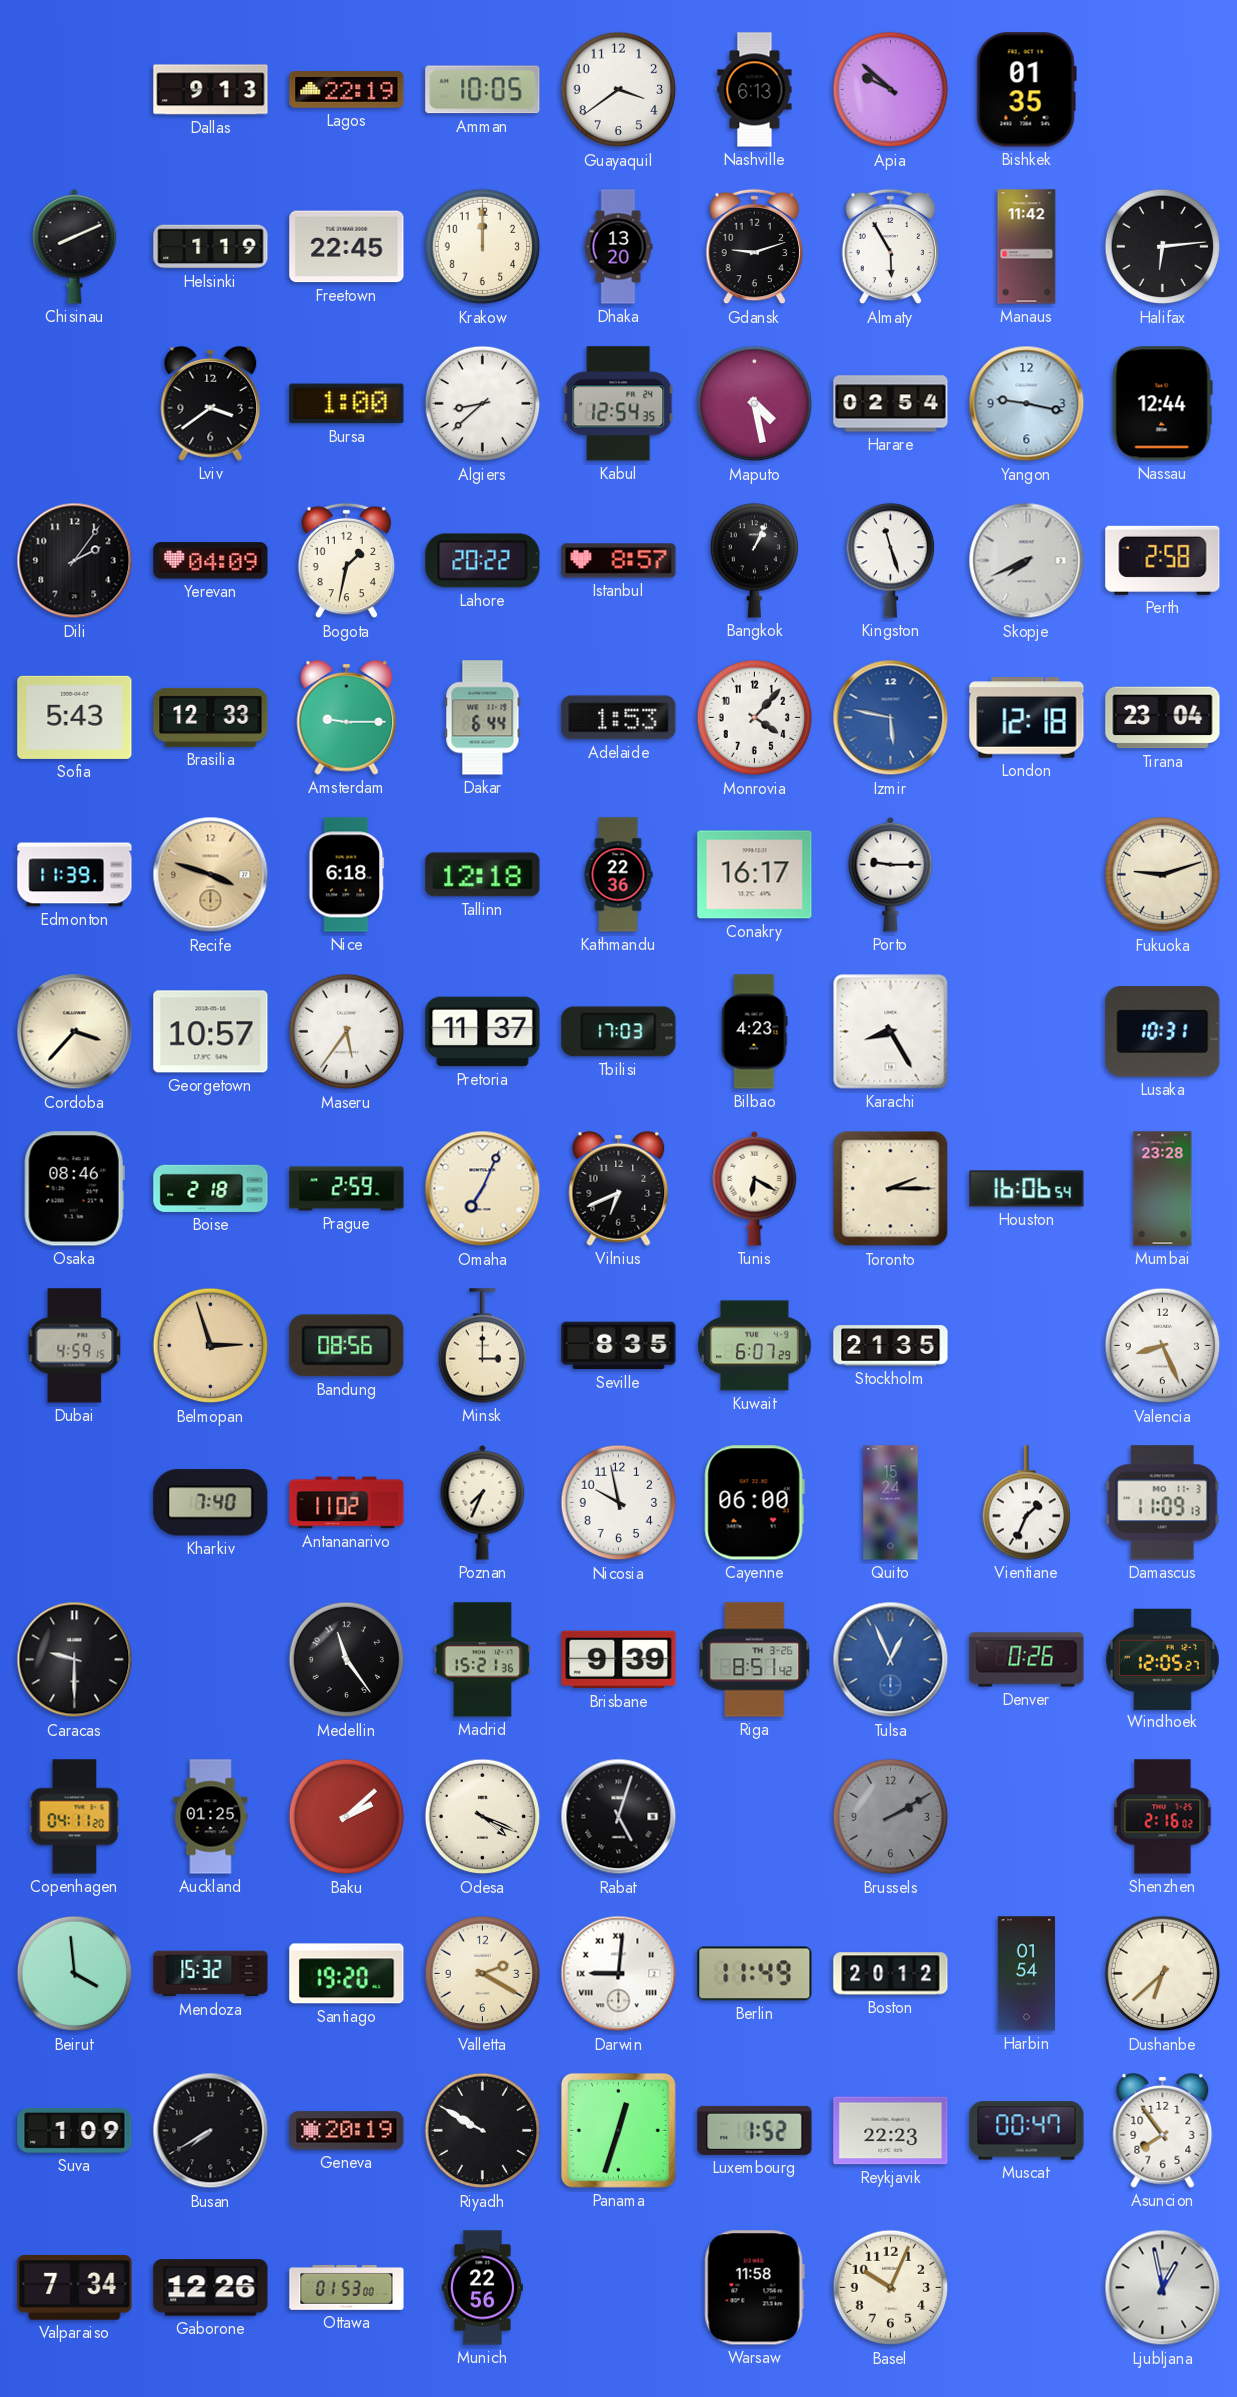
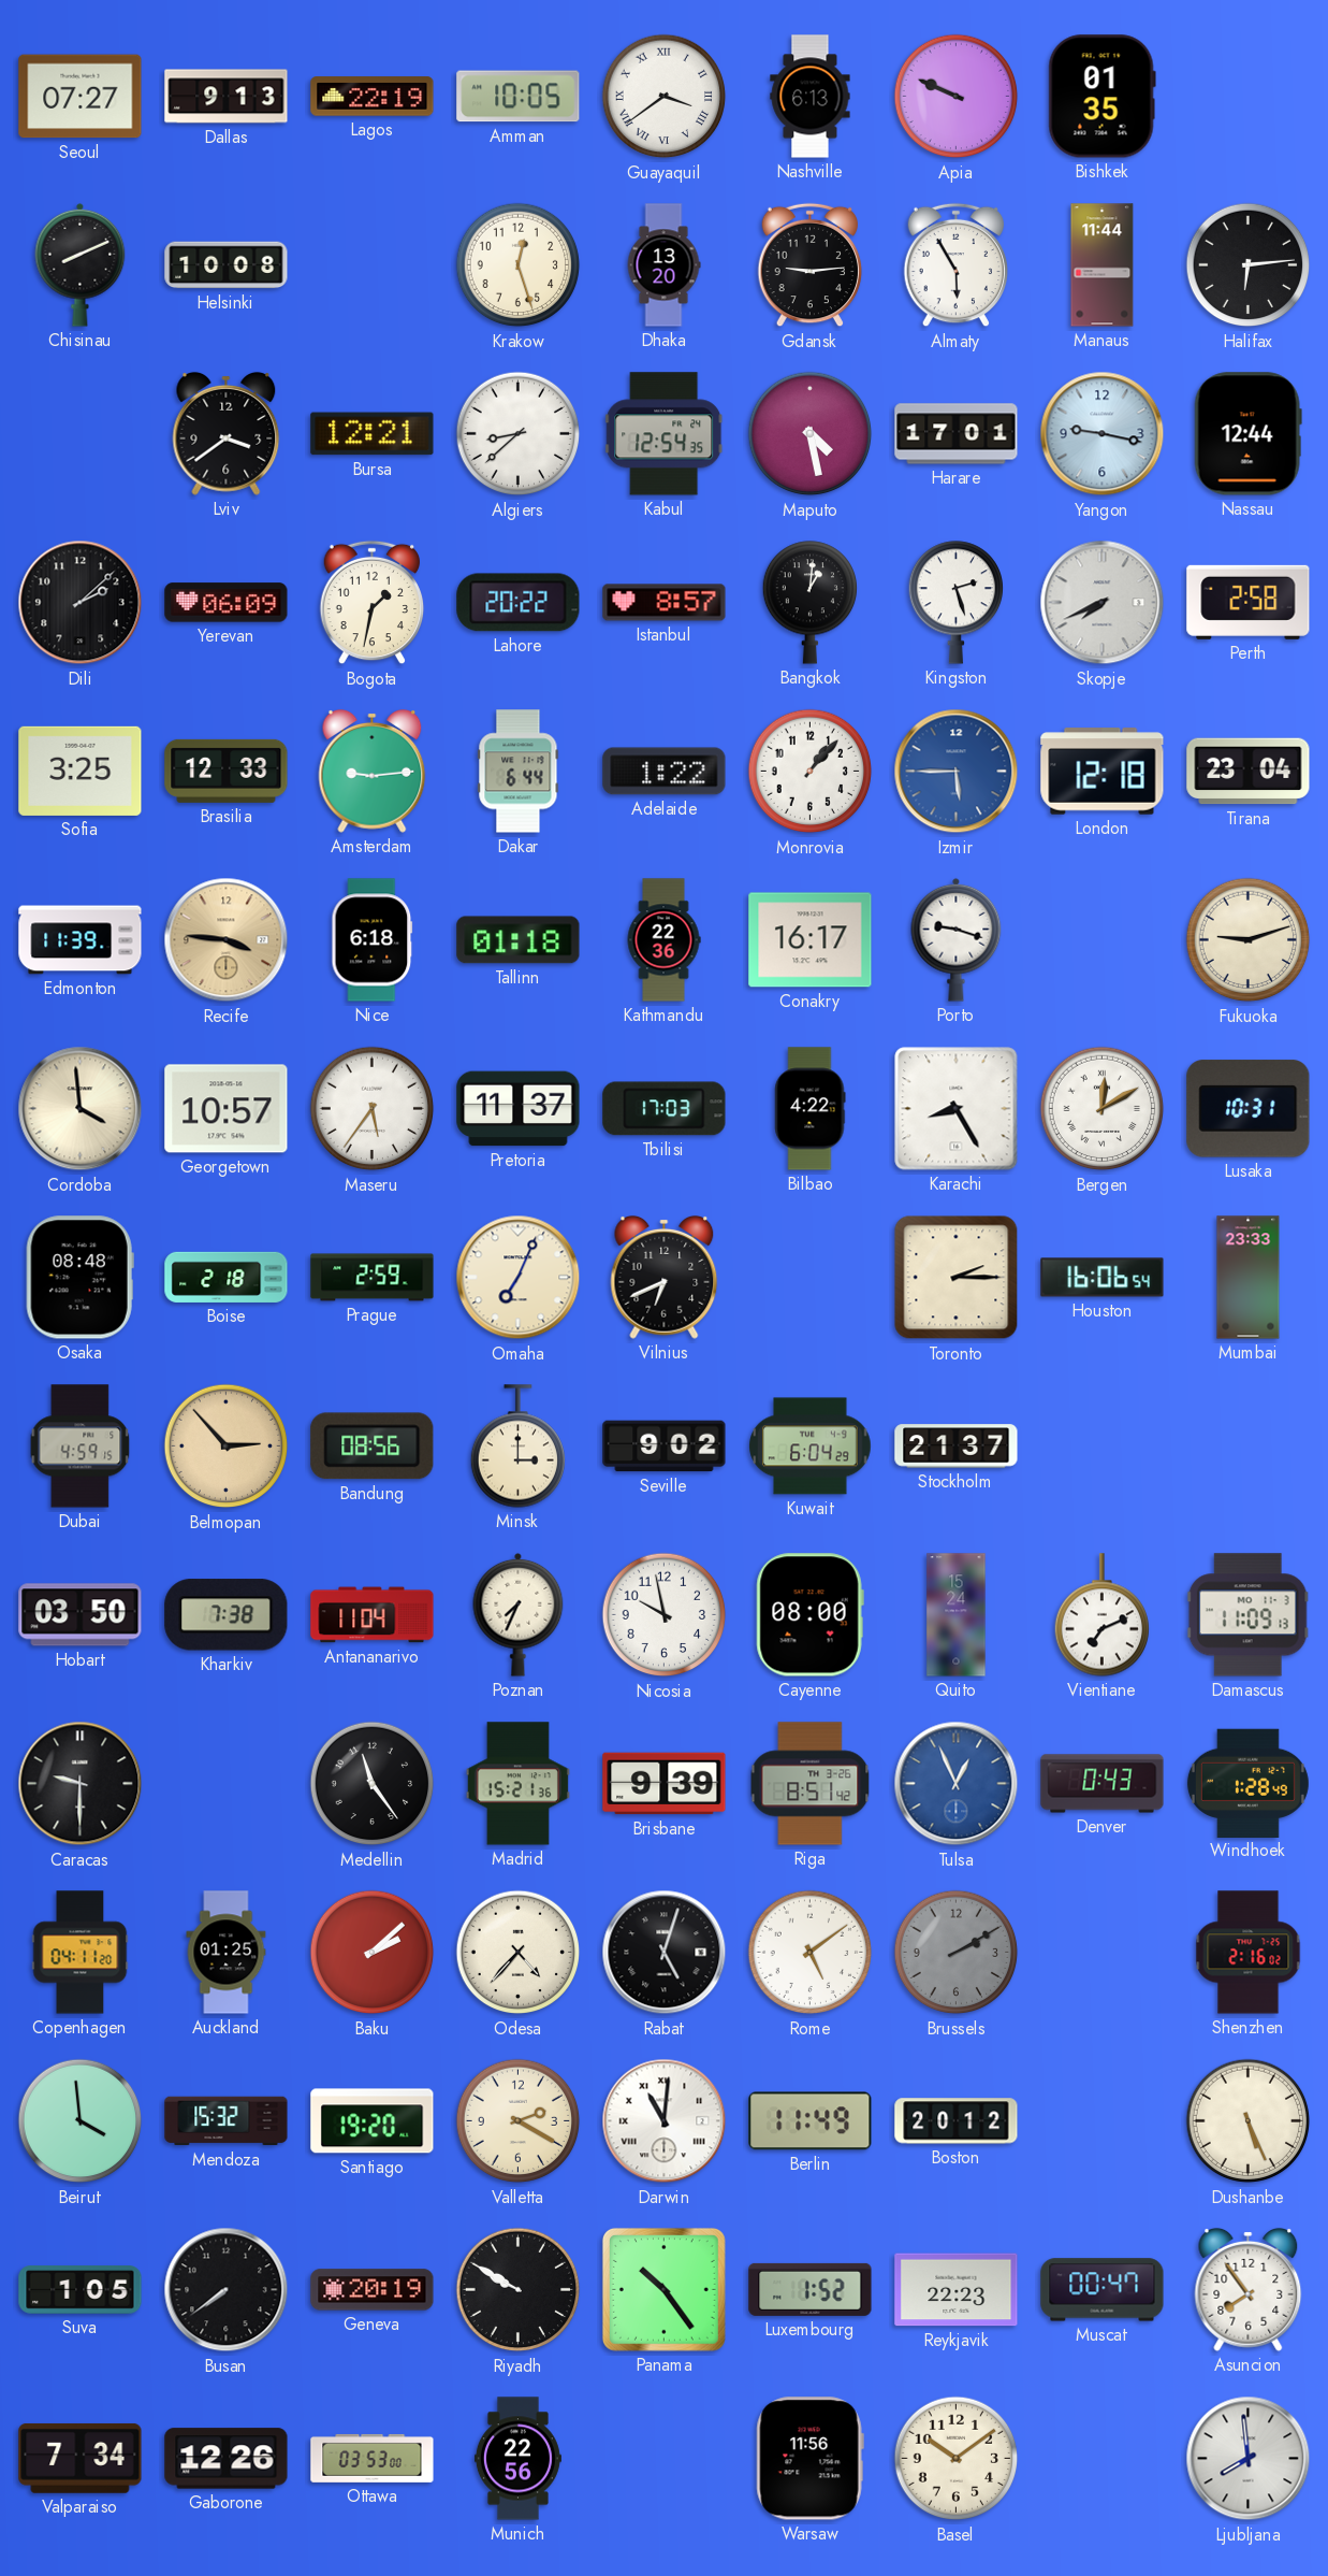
Seoul: none -> 07:27 (81, 97)
Guayaquil numerals: Arabic -> Roman (665, 97)
Apia: 9:52 -> 9:49 (957, 97)
Helsinki: 1:19 -> 10:08 (227, 265)
Freetown: 22:45 -> none (347, 247)
Krakow: 12:00 -> 12:27 (519, 265)
Gdansk: 9:12 -> 9:14 (811, 265)
Manaus: 11:42 -> 11:44 (1103, 265)
Bursa: 1:00 -> 12:21 (373, 434)
Harare: 02:54 -> 17:01 (957, 434)
Dili: 2:06 -> 2:08 (81, 603)
Yerevan: 04:09 -> 06:09 (227, 603)
Bangkok: 1:04 -> 1:01 (809, 603)
Kingston: 11:27 -> 2:27 (955, 603)
Sofia: 5:43 -> 3:25 (81, 771)
Amsterdam: 9:15 -> 9:14 (373, 771)
Adelaide: 1:53 -> 1:22 (665, 772)
Monrovia: 4:07 -> 1:07 (811, 772)
Izmir: 5:47 -> 5:45 (957, 772)
Recife: 3:48 -> 3:46 (227, 940)
Tallinn: 12:18 -> 01:18 (519, 940)
Porto: 9:15 -> 9:18 (957, 939)
Cordoba: 3:37 -> 3:59 (81, 1109)
Bilbao: 4:23 -> 4:22 (811, 1109)
Bergen: none -> 12:10 (1103, 1109)
Osaka: 08:46 -> 08:48 (79, 1278)
Tunis: 6:20 -> none (755, 1188)
Mumbai: 23:28 -> 23:33 (1249, 1278)
Belmopan: 2:57 -> 2:53 (227, 1447)
Seville: 8:35 -> 9:02 (665, 1447)
Kuwait: 6:07 -> 6:04 (811, 1447)
Stockholm: 21:35 -> 21:37 (957, 1447)
Valencia: 8:26 -> none (1163, 1346)
Hobart: none -> 03:50 (81, 1615)
Kharkiv: 7:40 -> 7:38 (227, 1615)
Antananarivo: 11:02 -> 11:04 (373, 1615)
Cayenne: 06:00 -> 08:00 (809, 1615)
Vientiane: 1:34 -> 7:11 (1101, 1615)
Denver: 0:26 -> 0:43 (1103, 1784)
Windhoek: 12:05 -> 1:28 (1247, 1783)
Odesa: 4:19 -> 4:37 (519, 1953)
Rome: none -> 5:09 (811, 1953)
Darwin: 9:01 -> 11:01 (665, 2121)
Harbin: 01:54 -> none (1027, 1974)
Dushanbe: 6:38 -> 5:26 (1249, 2121)
Suva: 1:09 -> 1:05 (81, 2290)
Busan: 7:40 -> 7:39 (227, 2290)
Panama: 12:33 -> 10:24 (663, 2289)
Ottawa: 01:53 -> 03:53 (373, 2458)
Warsaw: 11:58 -> 11:56 (809, 2459)
Basel: 10:04 -> 10:09 (957, 2459)
Ljubljana: 12:58 -> 7:59 (1249, 2459)
